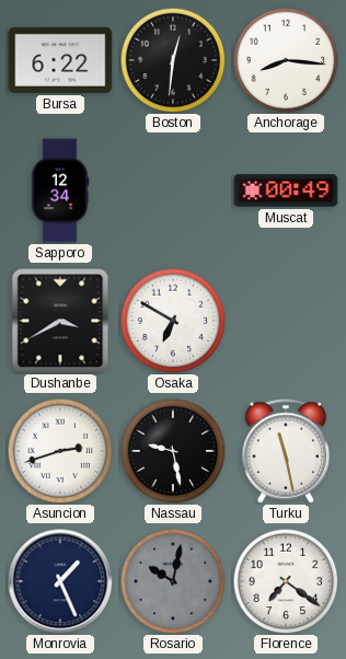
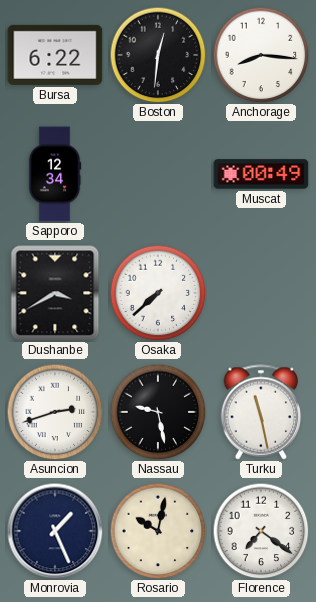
Osaka: 6:50 -> 7:38 (158, 293)
Rosario dial: grey -> cream (158, 531)
